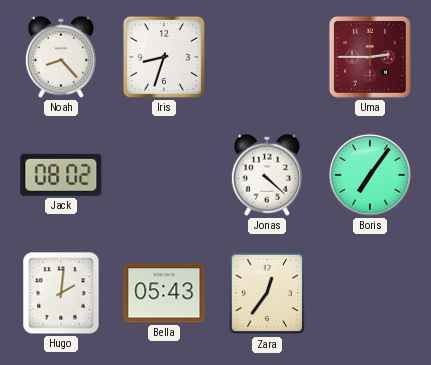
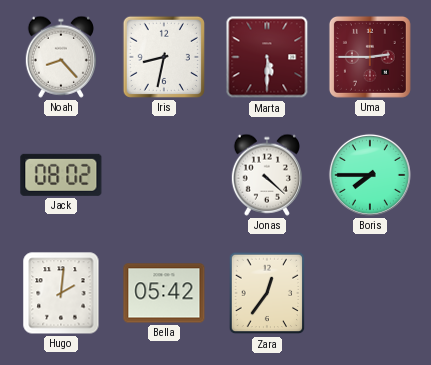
Iris: 8:33 -> 8:32 (164, 57)
Marta: none -> 5:30 (267, 57)
Boris: 7:06 -> 7:45 (370, 175)
Bella: 05:43 -> 05:42 (164, 293)
